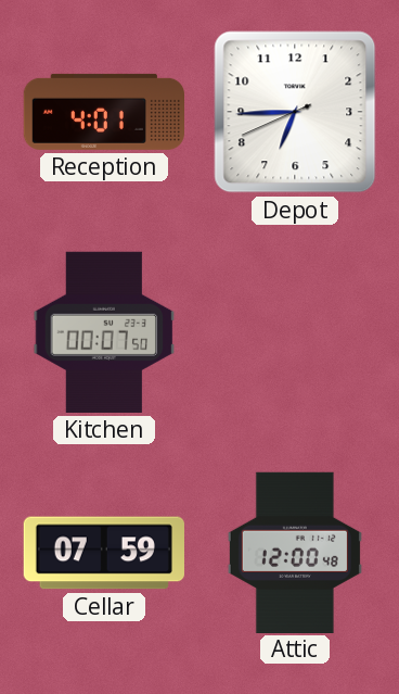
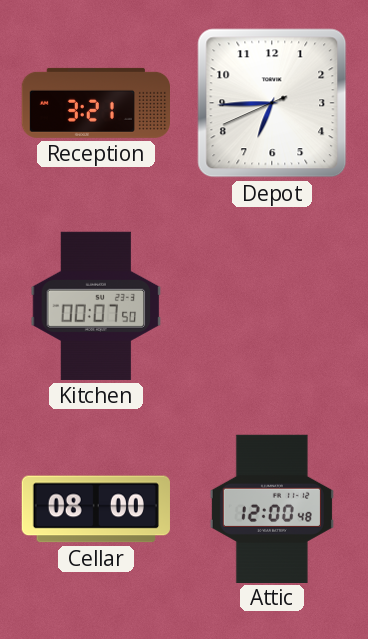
Reception: 4:01 -> 3:21 (95, 103)
Cellar: 07:59 -> 08:00 (96, 509)
